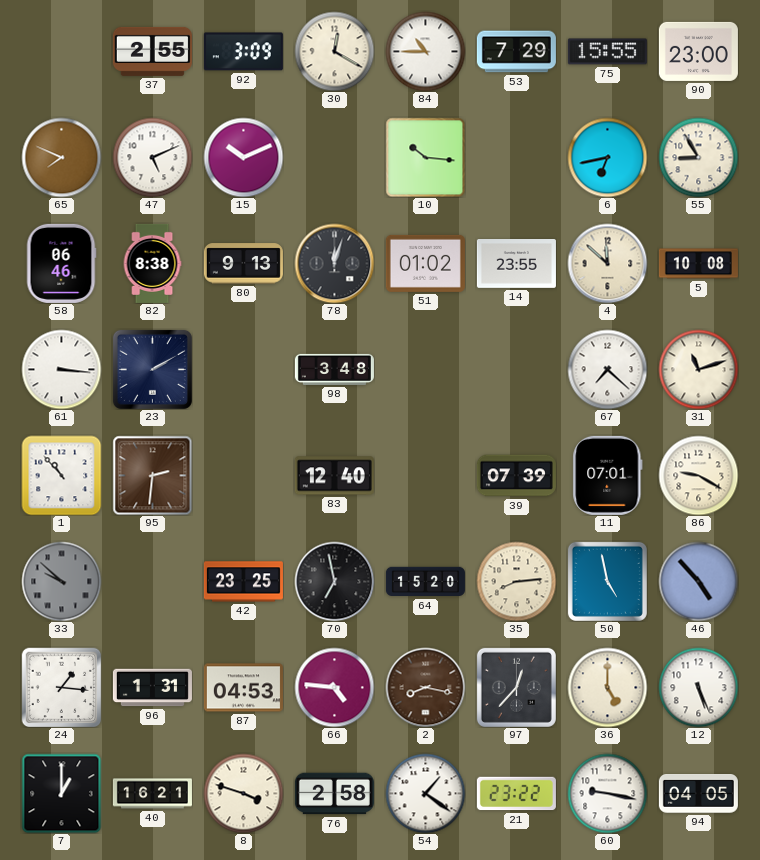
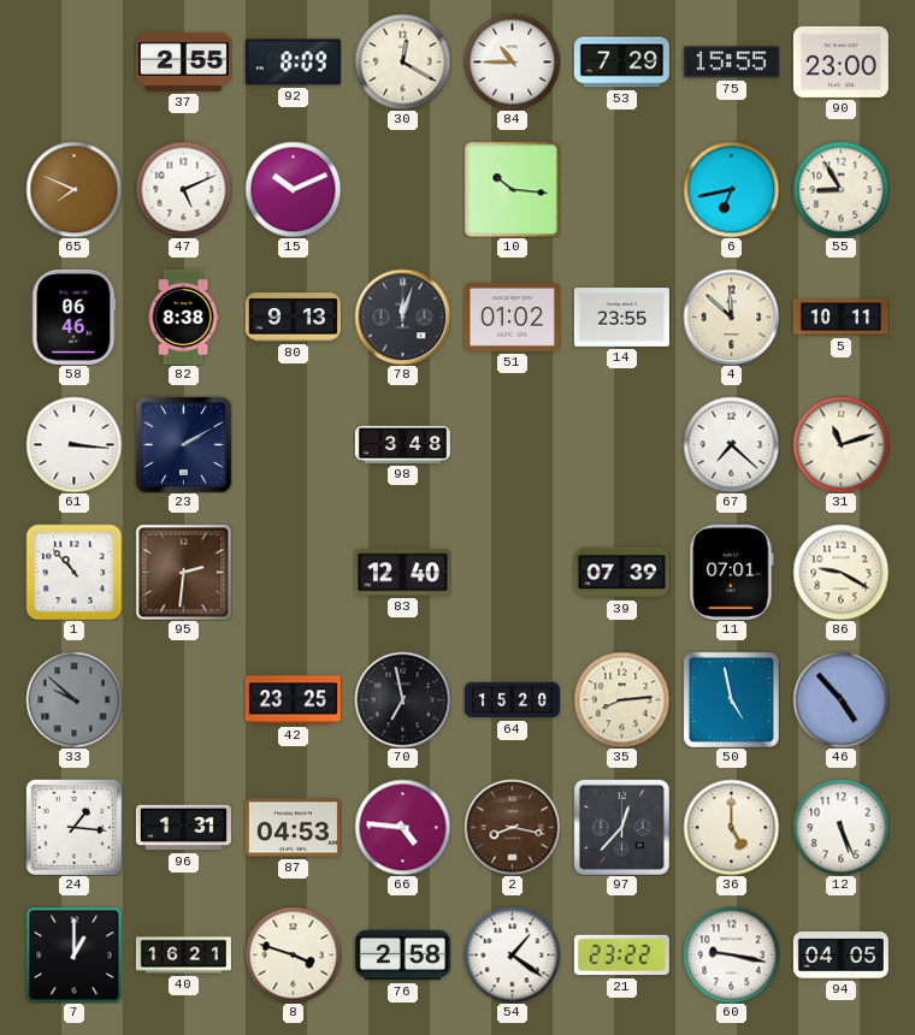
92: 3:09 -> 8:09 (293, 63)
5: 10:08 -> 10:11 (840, 318)
